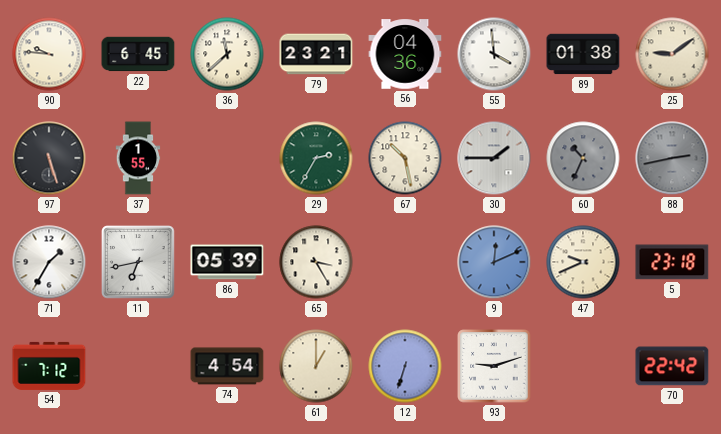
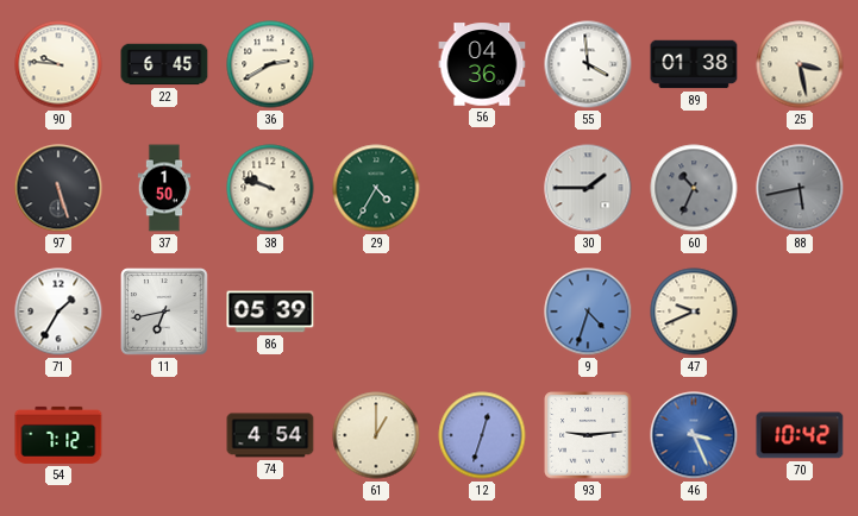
36: 11:38 -> 2:40 (270, 64)
79: 23:21 -> none (316, 54)
25: 9:09 -> 3:28 (800, 64)
37: 1:55 -> 1:50 (164, 188)
38: none -> 9:48 (270, 188)
29: 2:35 -> 4:35 (376, 188)
67: 10:28 -> none (405, 158)
88: 2:43 -> 5:43 (800, 188)
65: 3:25 -> none (316, 262)
9: 12:11 -> 4:33 (588, 312)
5: 23:18 -> none (672, 262)
12: 6:33 -> 12:33 (482, 435)
93: 9:12 -> 9:14 (588, 435)
46: none -> 3:26 (694, 435)
70: 22:42 -> 10:42 (800, 435)
